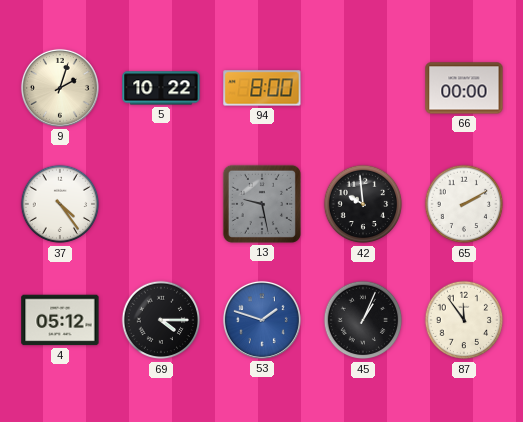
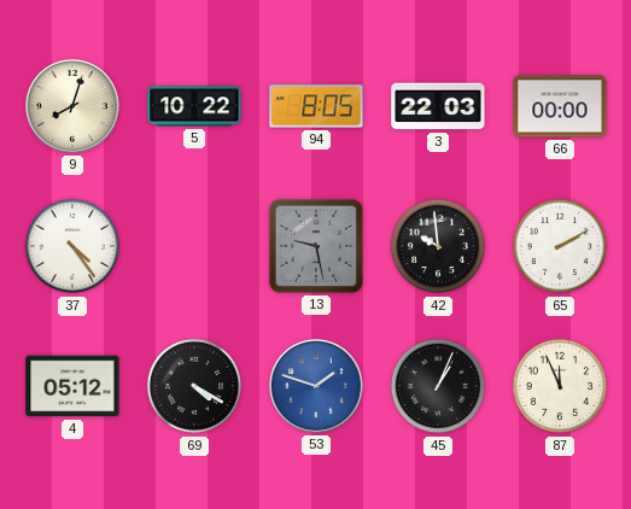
9: 2:03 -> 8:03 (72, 106)
94: 8:00 -> 8:05 (316, 106)
3: none -> 22:03 (438, 106)
69: 4:15 -> 4:20 (194, 386)
87: 11:54 -> 11:56 (560, 386)
